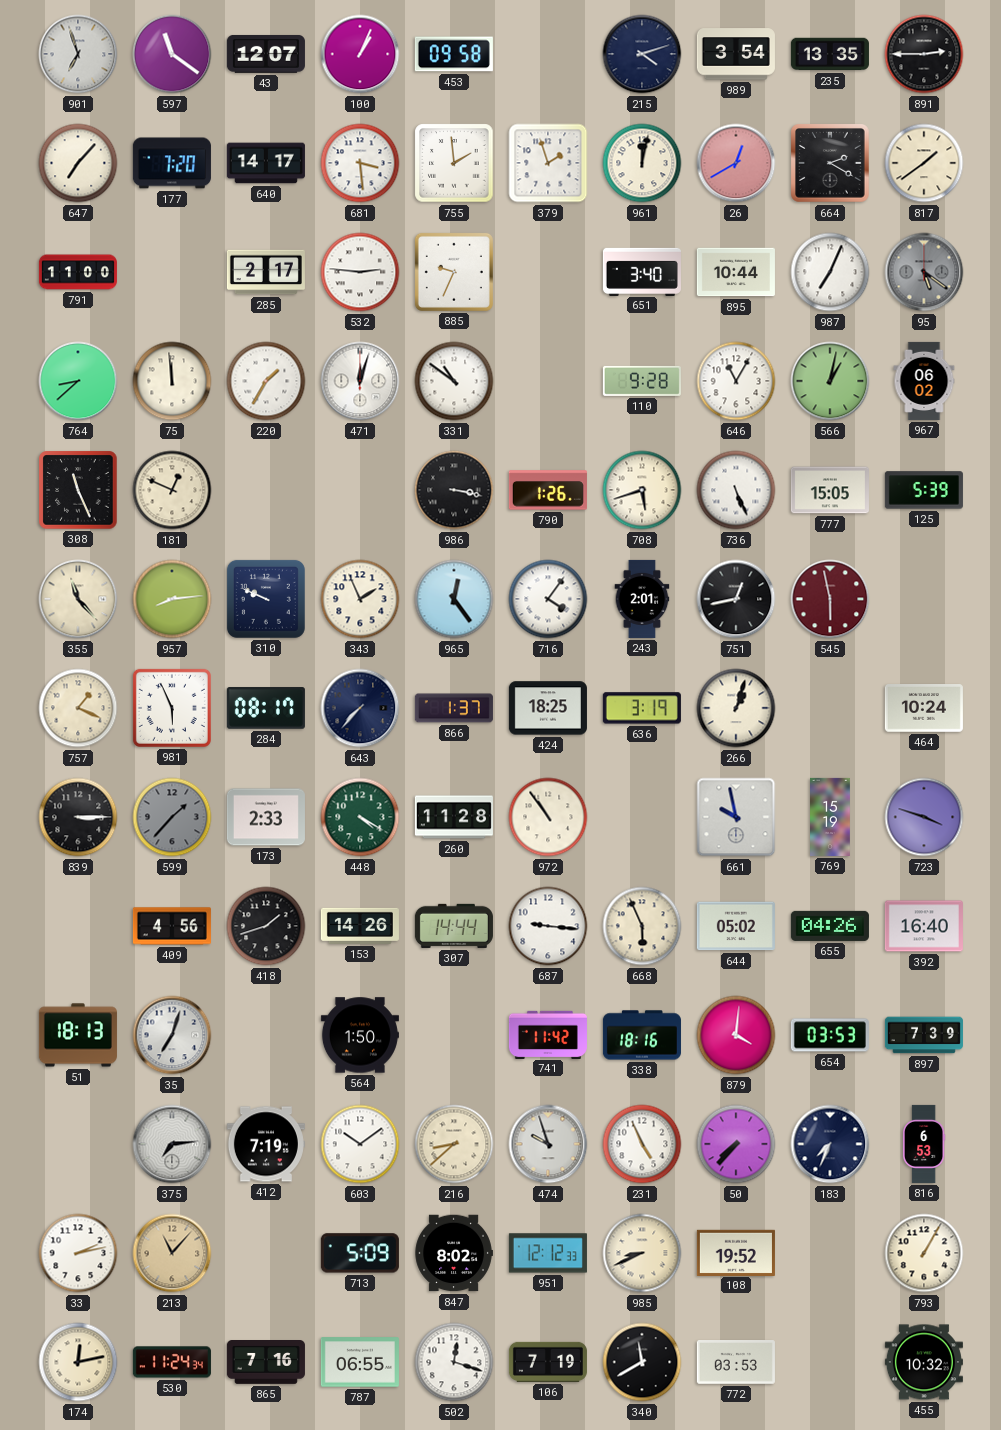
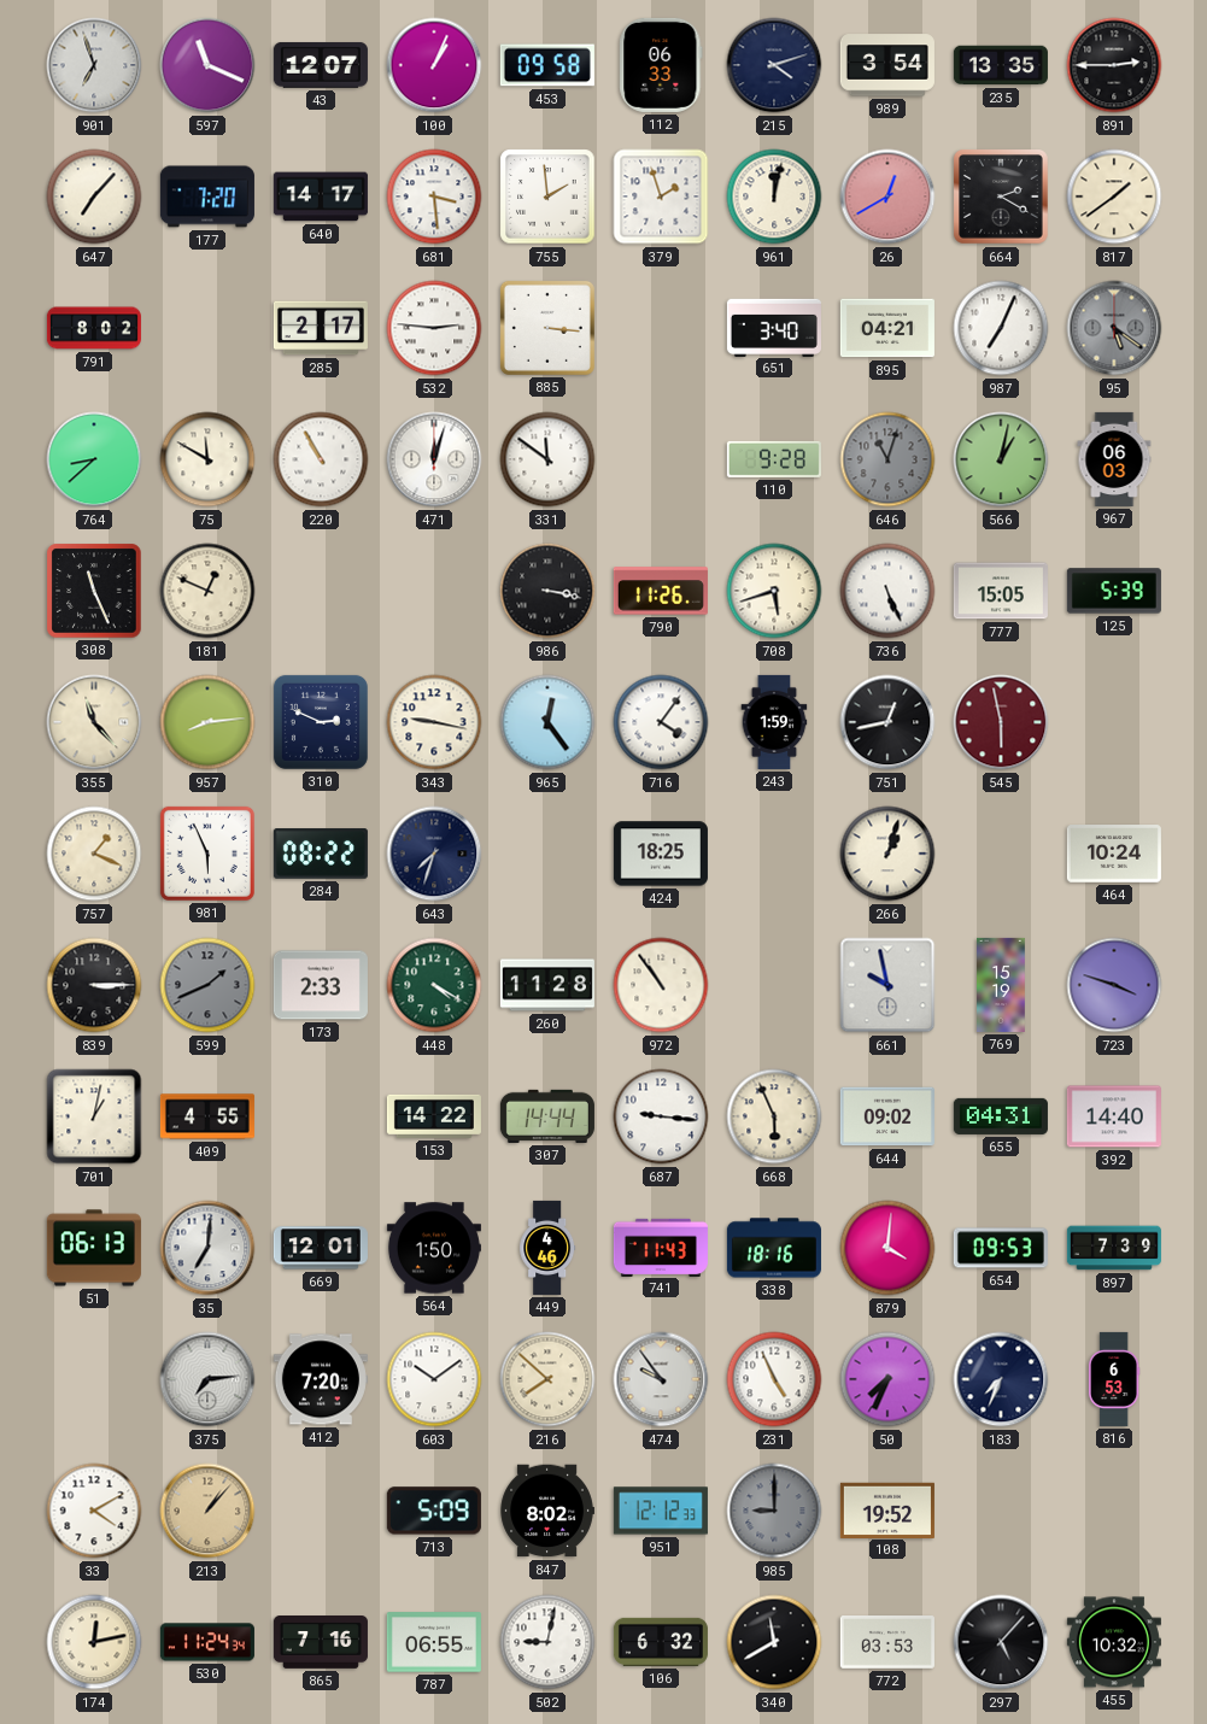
597: 11:21 -> 11:19 (207, 65)
112: none -> 06:33 (661, 65)
791: 11:00 -> 8:02 (94, 328)
885: 9:34 -> 3:16 (547, 328)
895: 10:44 -> 04:21 (887, 328)
75: 11:59 -> 11:50 (207, 459)
220: 1:35 -> 10:55 (321, 459)
331: 10:51 -> 11:51 (547, 459)
646: 11:05 -> 11:03 (887, 459)
646 dial: white -> grey (887, 459)
967: 06:02 -> 06:03 (1114, 459)
790: 1:26 -> 11:26 (661, 591)
310: 9:49 -> 2:49 (321, 722)
343: 1:56 -> 9:17 (434, 722)
243: 2:01 -> 1:59 (774, 722)
284: 08:17 -> 08:22 (321, 854)
643: 7:37 -> 7:33 (434, 854)
866: 1:37 -> none (454, 708)
636: 3:19 -> none (642, 708)
599: 1:37 -> 1:41 (207, 985)
701: none -> 1:02 (94, 1116)
409: 4:56 -> 4:55 (207, 1116)
418: 1:42 -> none (266, 926)
153: 14:26 -> 14:22 (434, 1116)
644: 05:02 -> 09:02 (887, 1116)
655: 04:26 -> 04:31 (1001, 1116)
392: 16:40 -> 14:40 (1114, 1116)
51: 18:13 -> 06:13 (94, 1248)
35: 7:03 -> 7:01 (207, 1248)
669: none -> 12:01 (321, 1248)
449: none -> 4:46 (547, 1248)
741: 11:42 -> 11:43 (661, 1247)
654: 03:53 -> 09:53 (1001, 1248)
412: 7:19 -> 7:20 (321, 1379)
216: 8:38 -> 7:52 (547, 1379)
474: 9:57 -> 9:54 (661, 1379)
50: 7:37 -> 7:34 (887, 1379)
33: 2:13 -> 4:10 (94, 1511)
213: 11:07 -> 1:07 (207, 1511)
985: 8:41 -> 9:00 (774, 1511)
985 dial: cream -> grey (774, 1511)
793: 1:05 -> none (924, 1253)
502: 12:18 -> 9:02 (547, 1642)
106: 7:19 -> 6:32 (661, 1642)
297: none -> 5:07 (1001, 1642)
